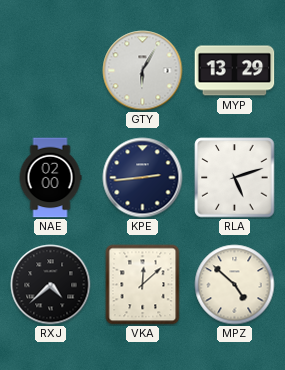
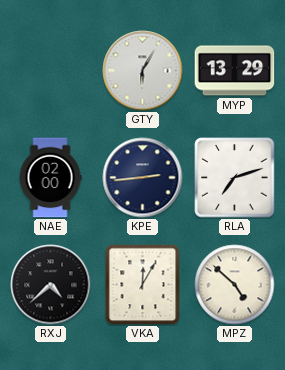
RLA: 5:12 -> 7:12 (235, 178)
VKA: 12:08 -> 12:05 (143, 285)
